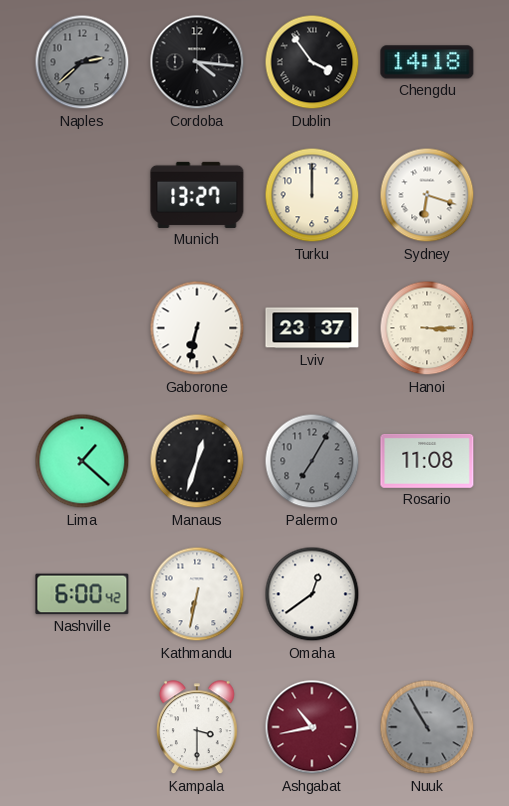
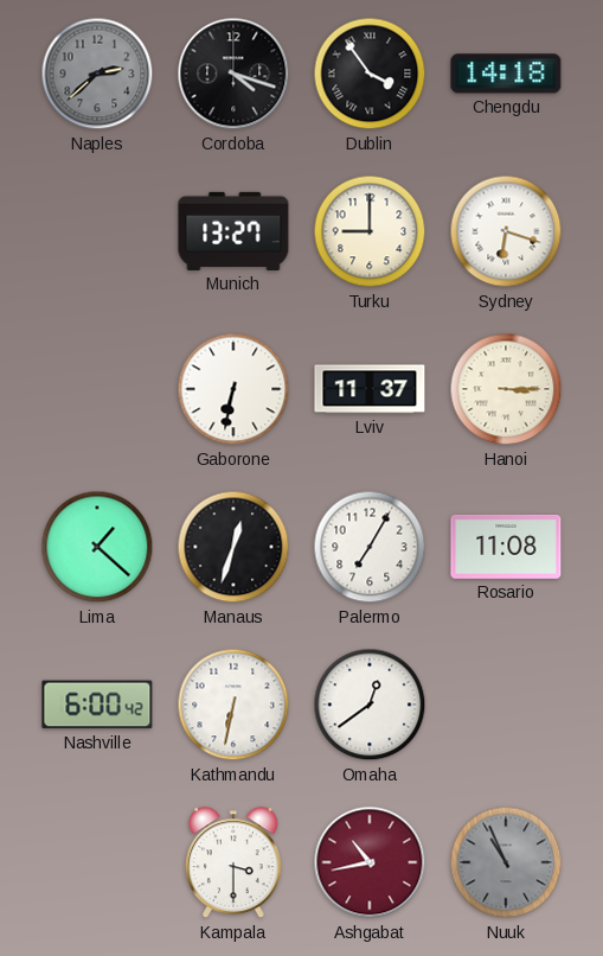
Cordoba: 4:16 -> 4:18 (233, 74)
Turku: 12:00 -> 9:00 (370, 231)
Lviv: 23:37 -> 11:37 (370, 389)
Palermo dial: grey -> white (370, 547)
Nuuk: 10:55 -> 10:56 (506, 862)
